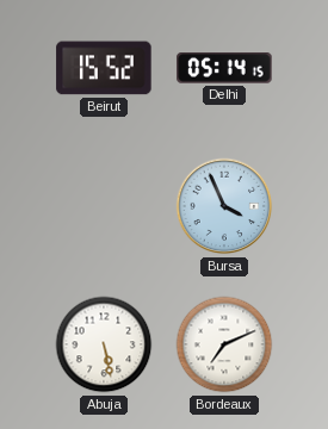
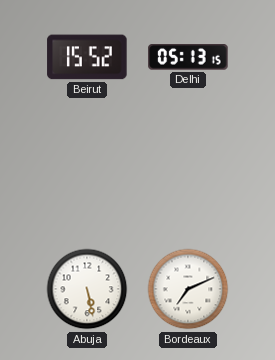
Delhi: 05:14 -> 05:13 (188, 57)
Bursa: 3:56 -> none (224, 206)
